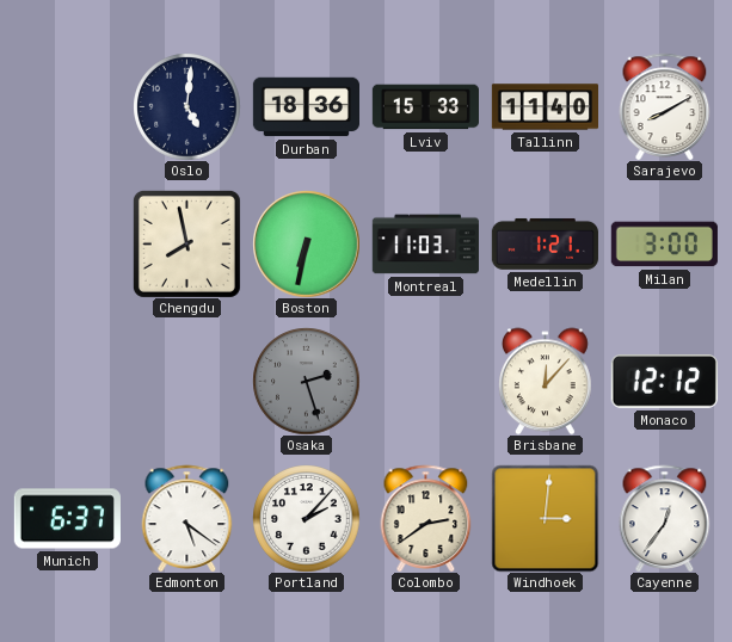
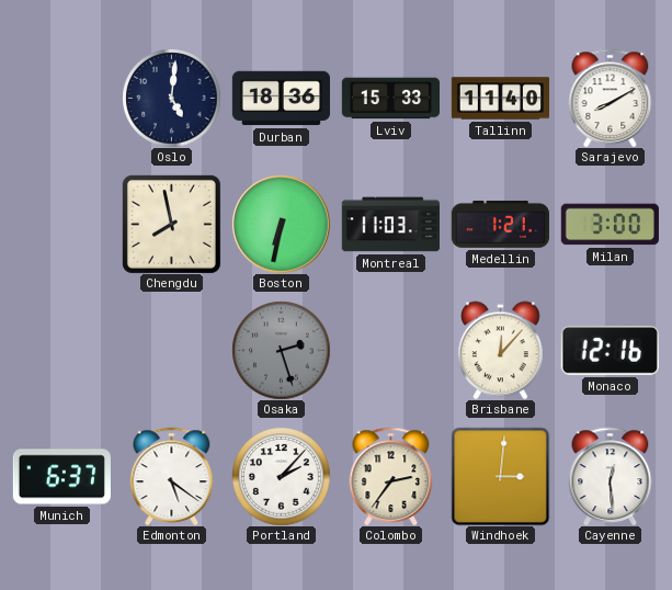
Monaco: 12:12 -> 12:16 (610, 351)
Colombo: 2:39 -> 2:36 (391, 476)
Cayenne: 12:36 -> 12:29 (611, 476)
